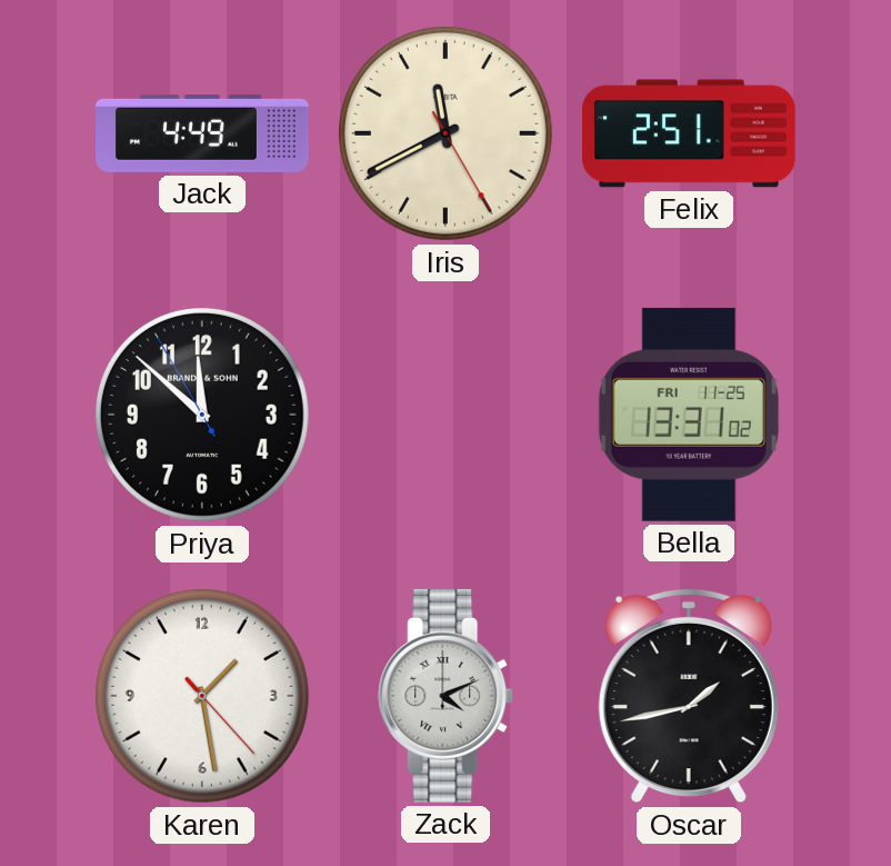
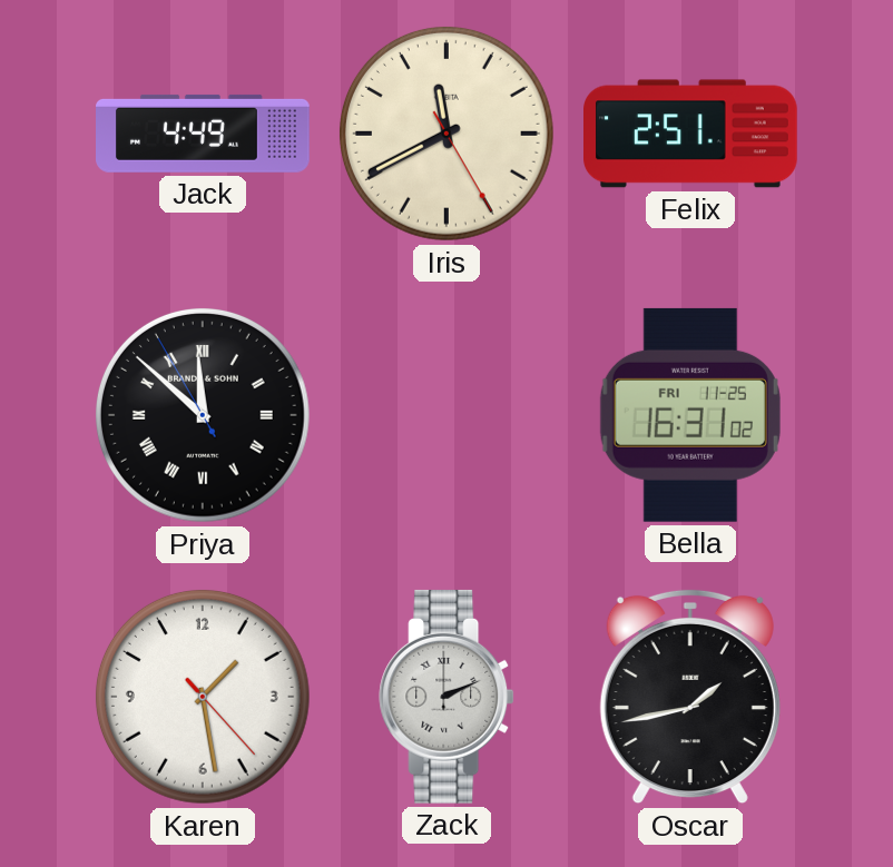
Priya numerals: Arabic -> Roman (203, 415)
Bella: 13:31 -> 16:31 (690, 415)
Zack: 4:11 -> 2:11 (446, 697)
